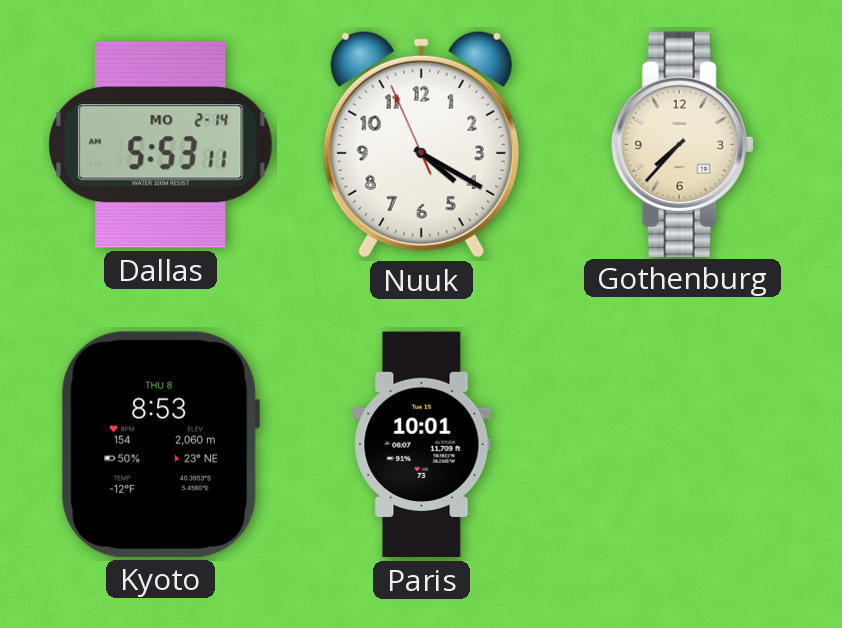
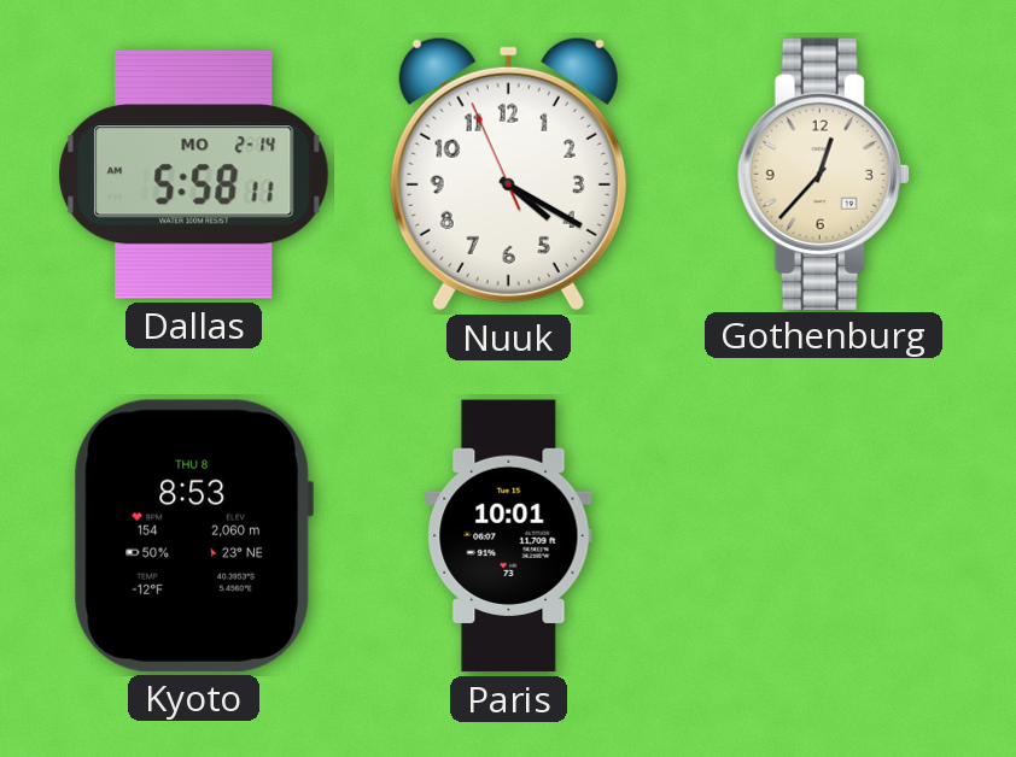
Dallas: 5:53 -> 5:58 (194, 175)
Gothenburg: 7:37 -> 12:37 (823, 174)
